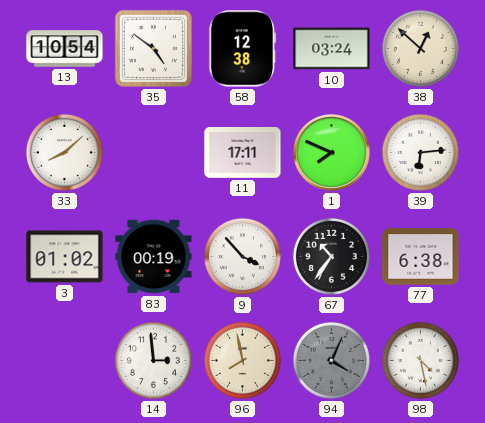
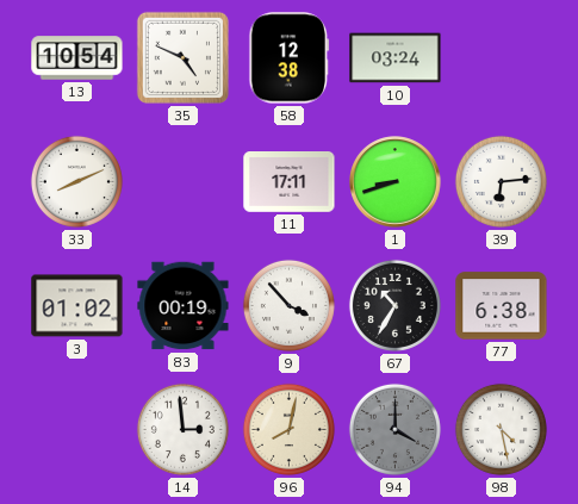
35: 4:51 -> 4:49 (182, 57)
38: 12:52 -> none (420, 48)
33: 8:08 -> 8:11 (76, 181)
1: 7:49 -> 8:42 (396, 182)
67: 10:36 -> 10:35 (394, 305)
96: 7:58 -> 8:02 (288, 429)
94: 4:04 -> 4:00 (394, 429)
